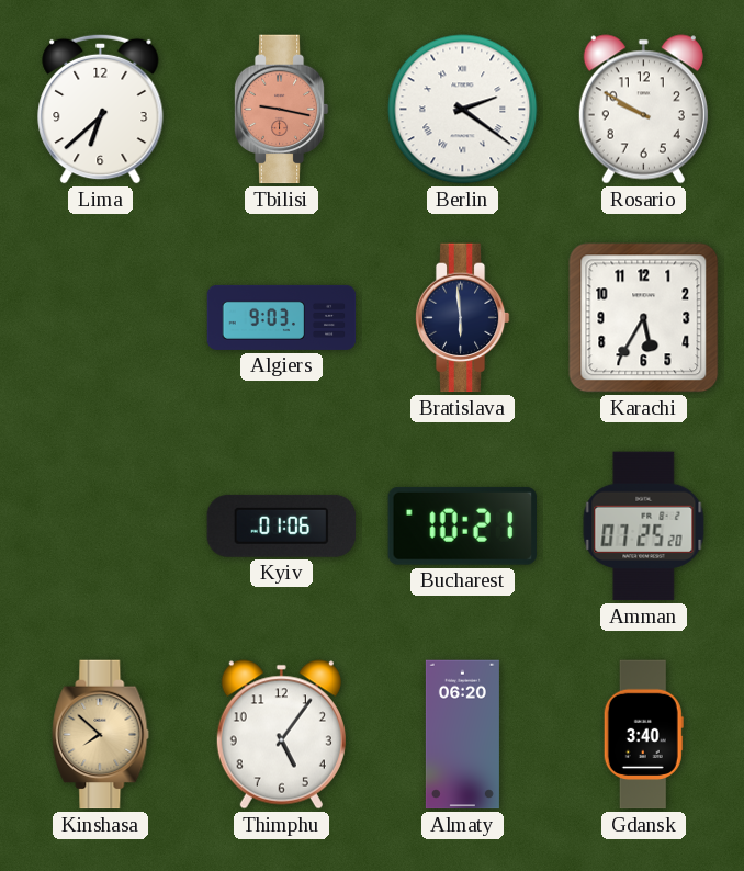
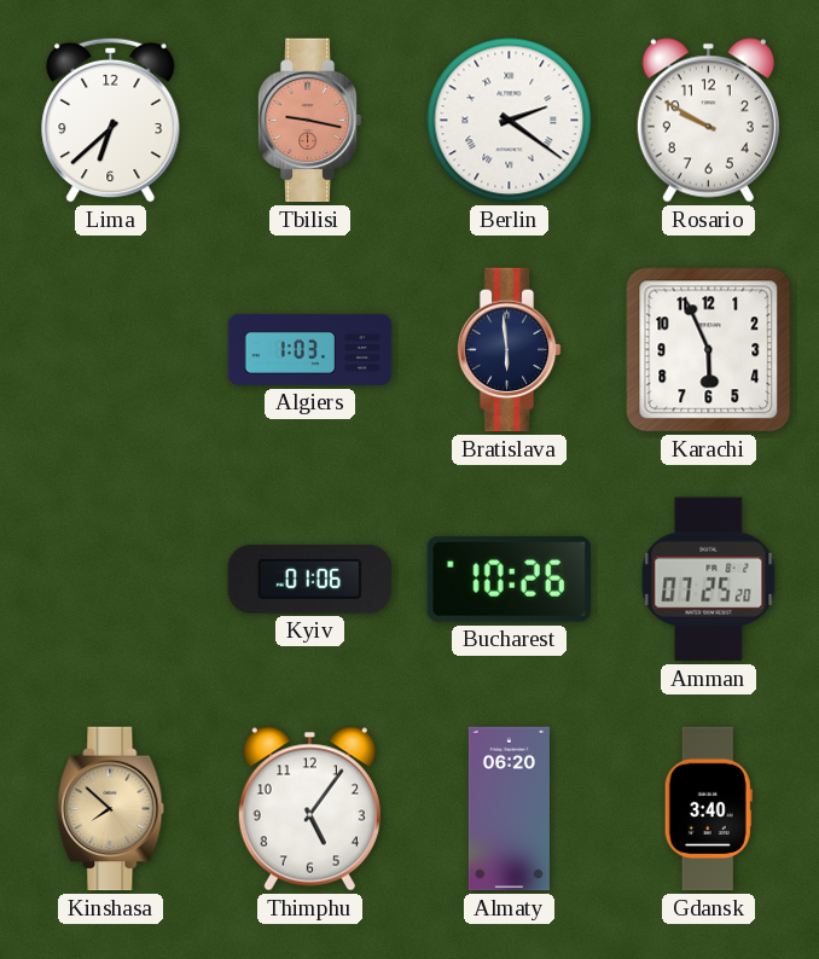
Algiers: 9:03 -> 1:03 (310, 349)
Karachi: 5:35 -> 5:56 (709, 350)
Bucharest: 10:21 -> 10:26 (509, 579)
